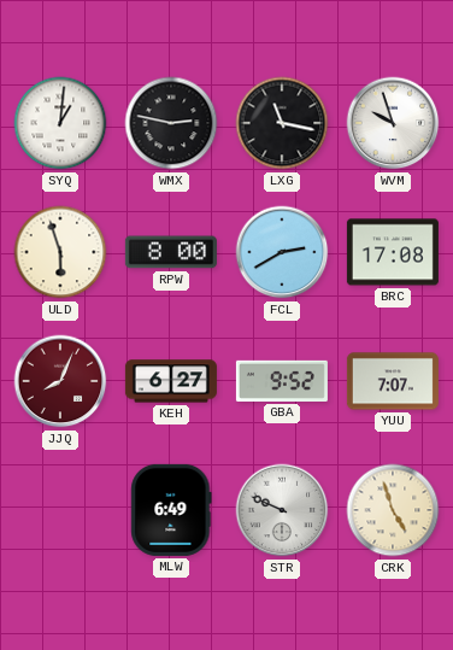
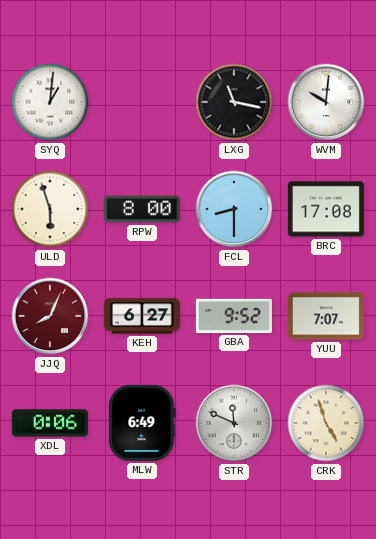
WMX: 2:47 -> none (171, 123)
WVM: 9:57 -> 10:01 (326, 102)
FCL: 2:40 -> 8:30 (234, 209)
XDL: none -> 0:06 (50, 423)
STR: 9:49 -> 11:49 (234, 423)
